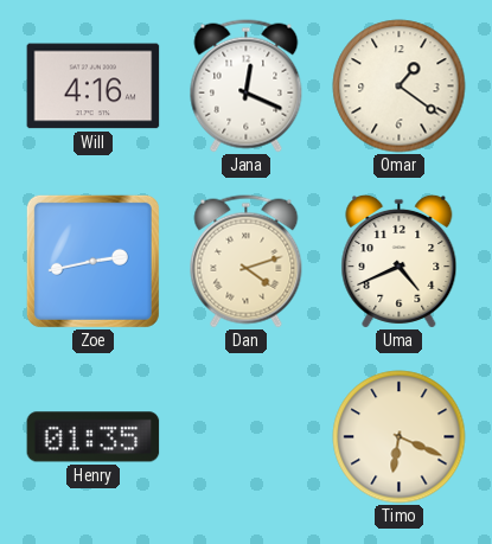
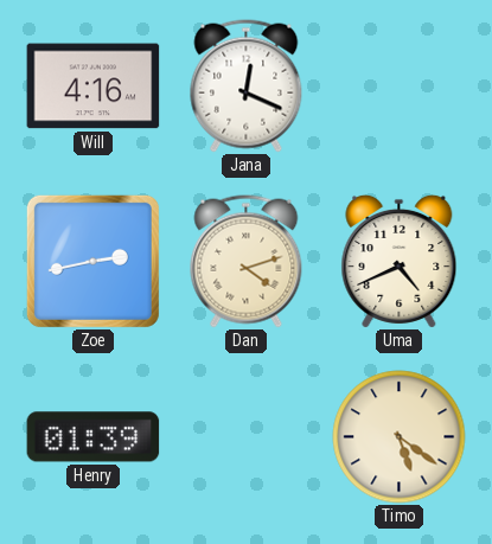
Omar: 1:21 -> none (400, 87)
Henry: 01:35 -> 01:39 (94, 437)
Timo: 6:19 -> 5:21 (400, 437)
